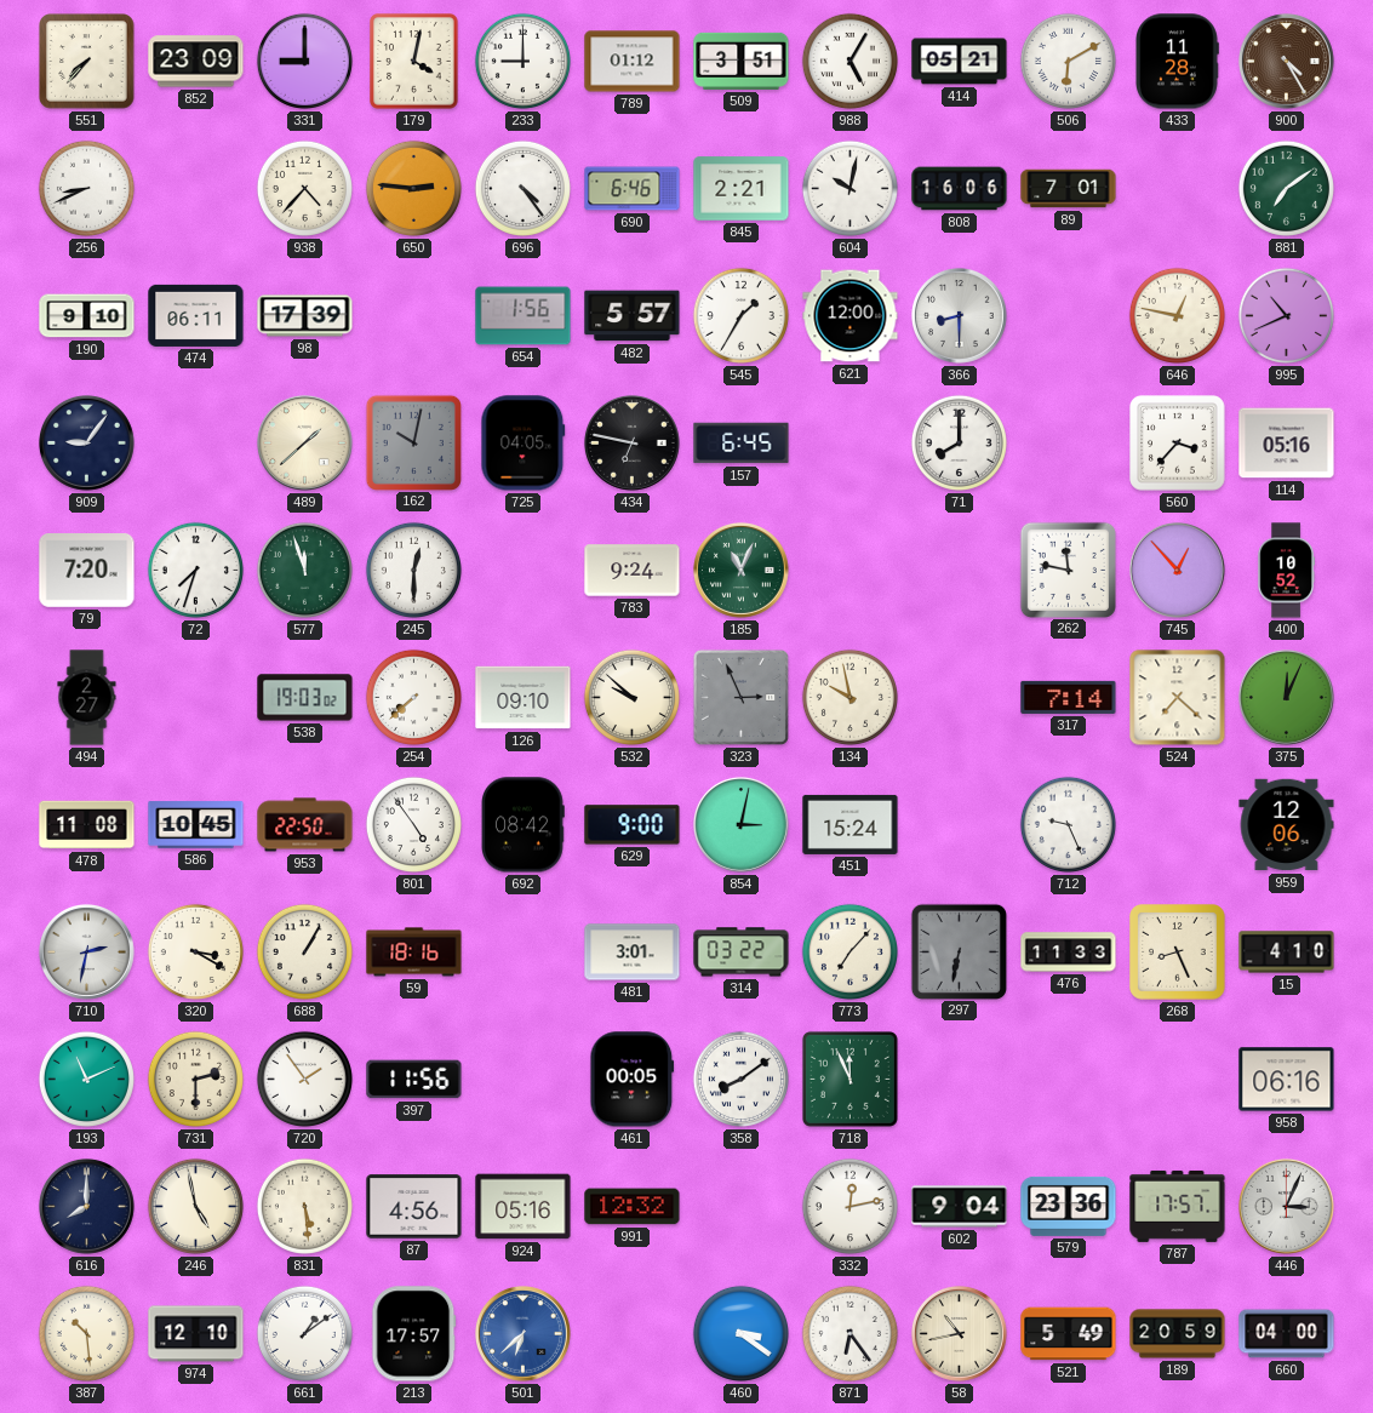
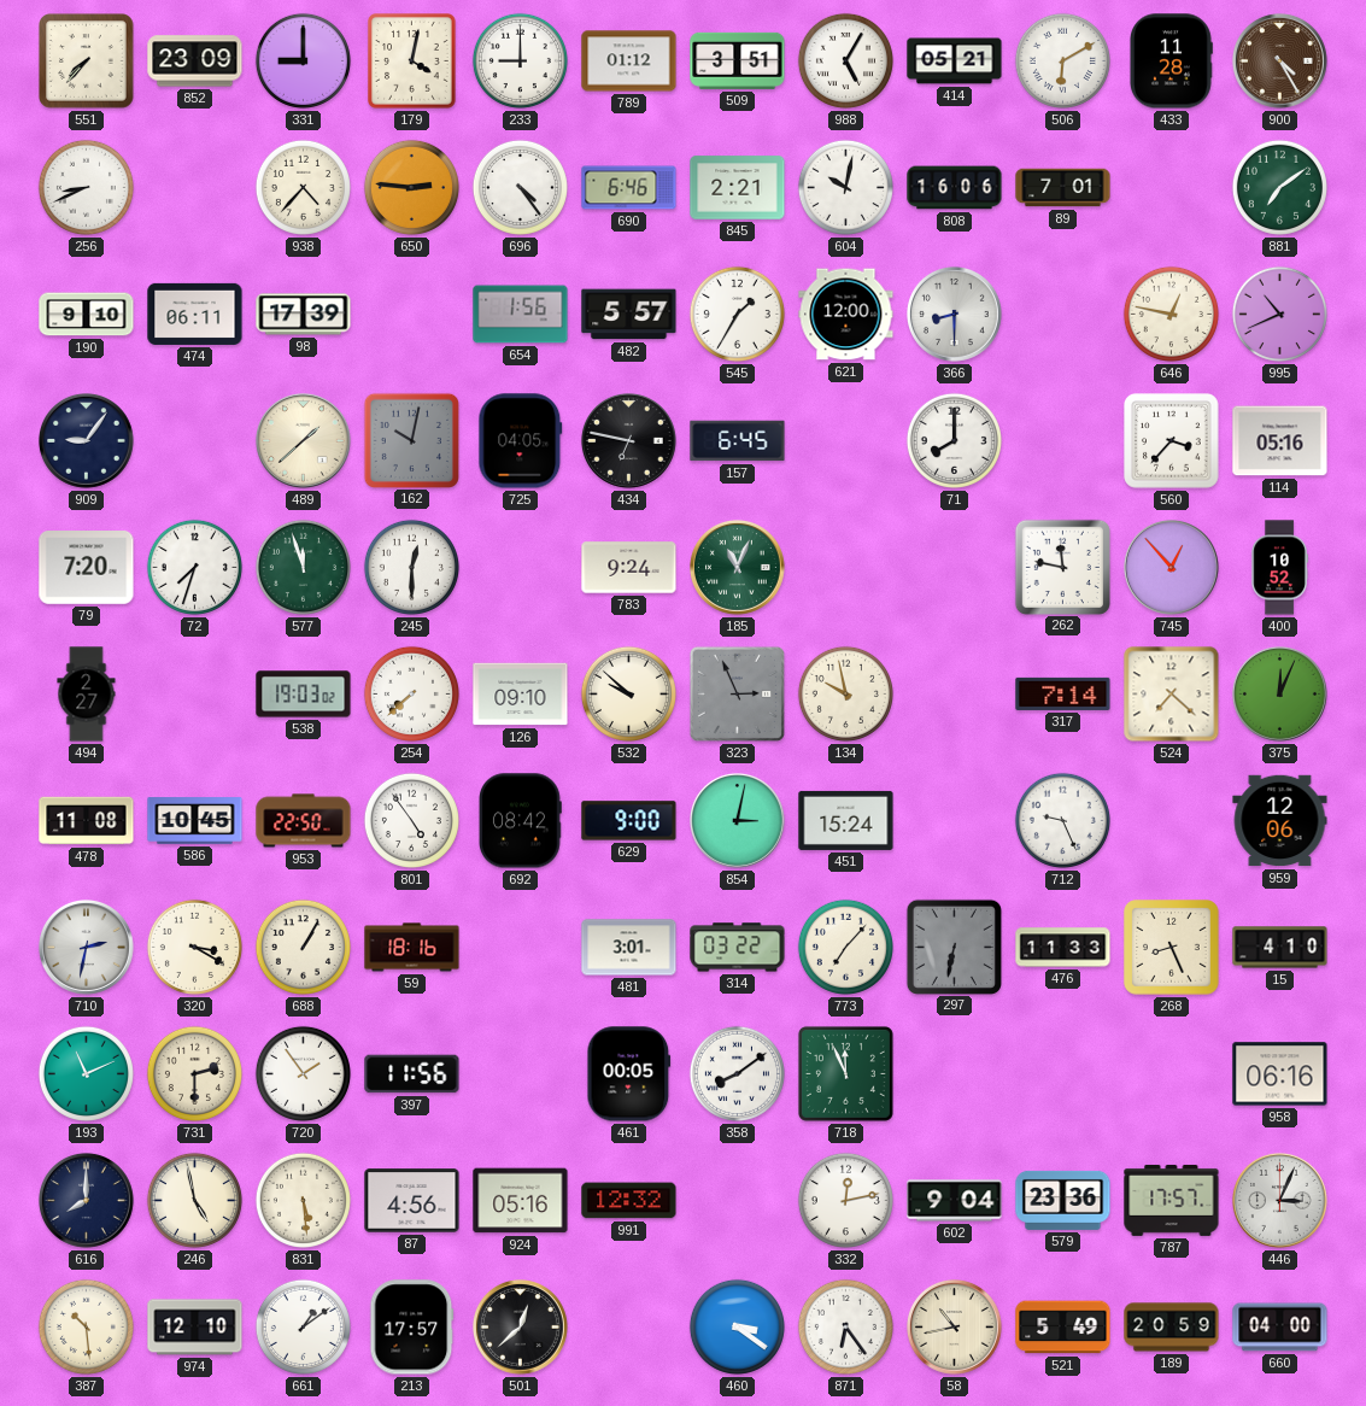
501: 6:38 -> 12:38 (521, 1328)
501 dial: blue -> black (521, 1328)
